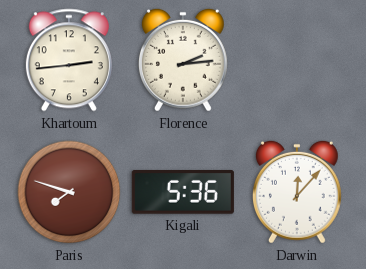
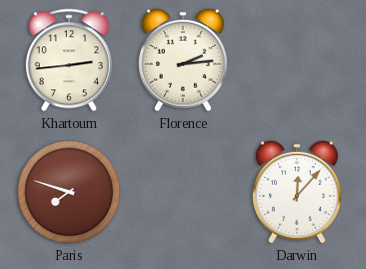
Kigali: 5:36 -> none (183, 193)
